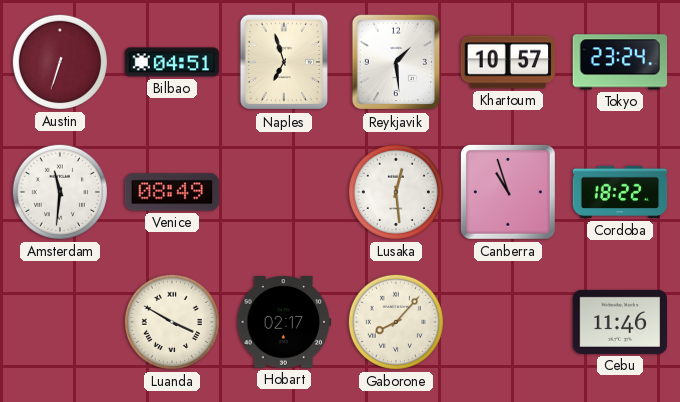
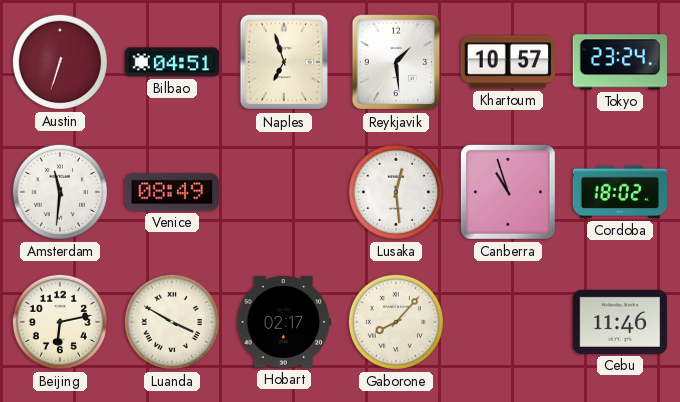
Cordoba: 18:22 -> 18:02 (620, 192)
Beijing: none -> 6:13 (60, 322)
